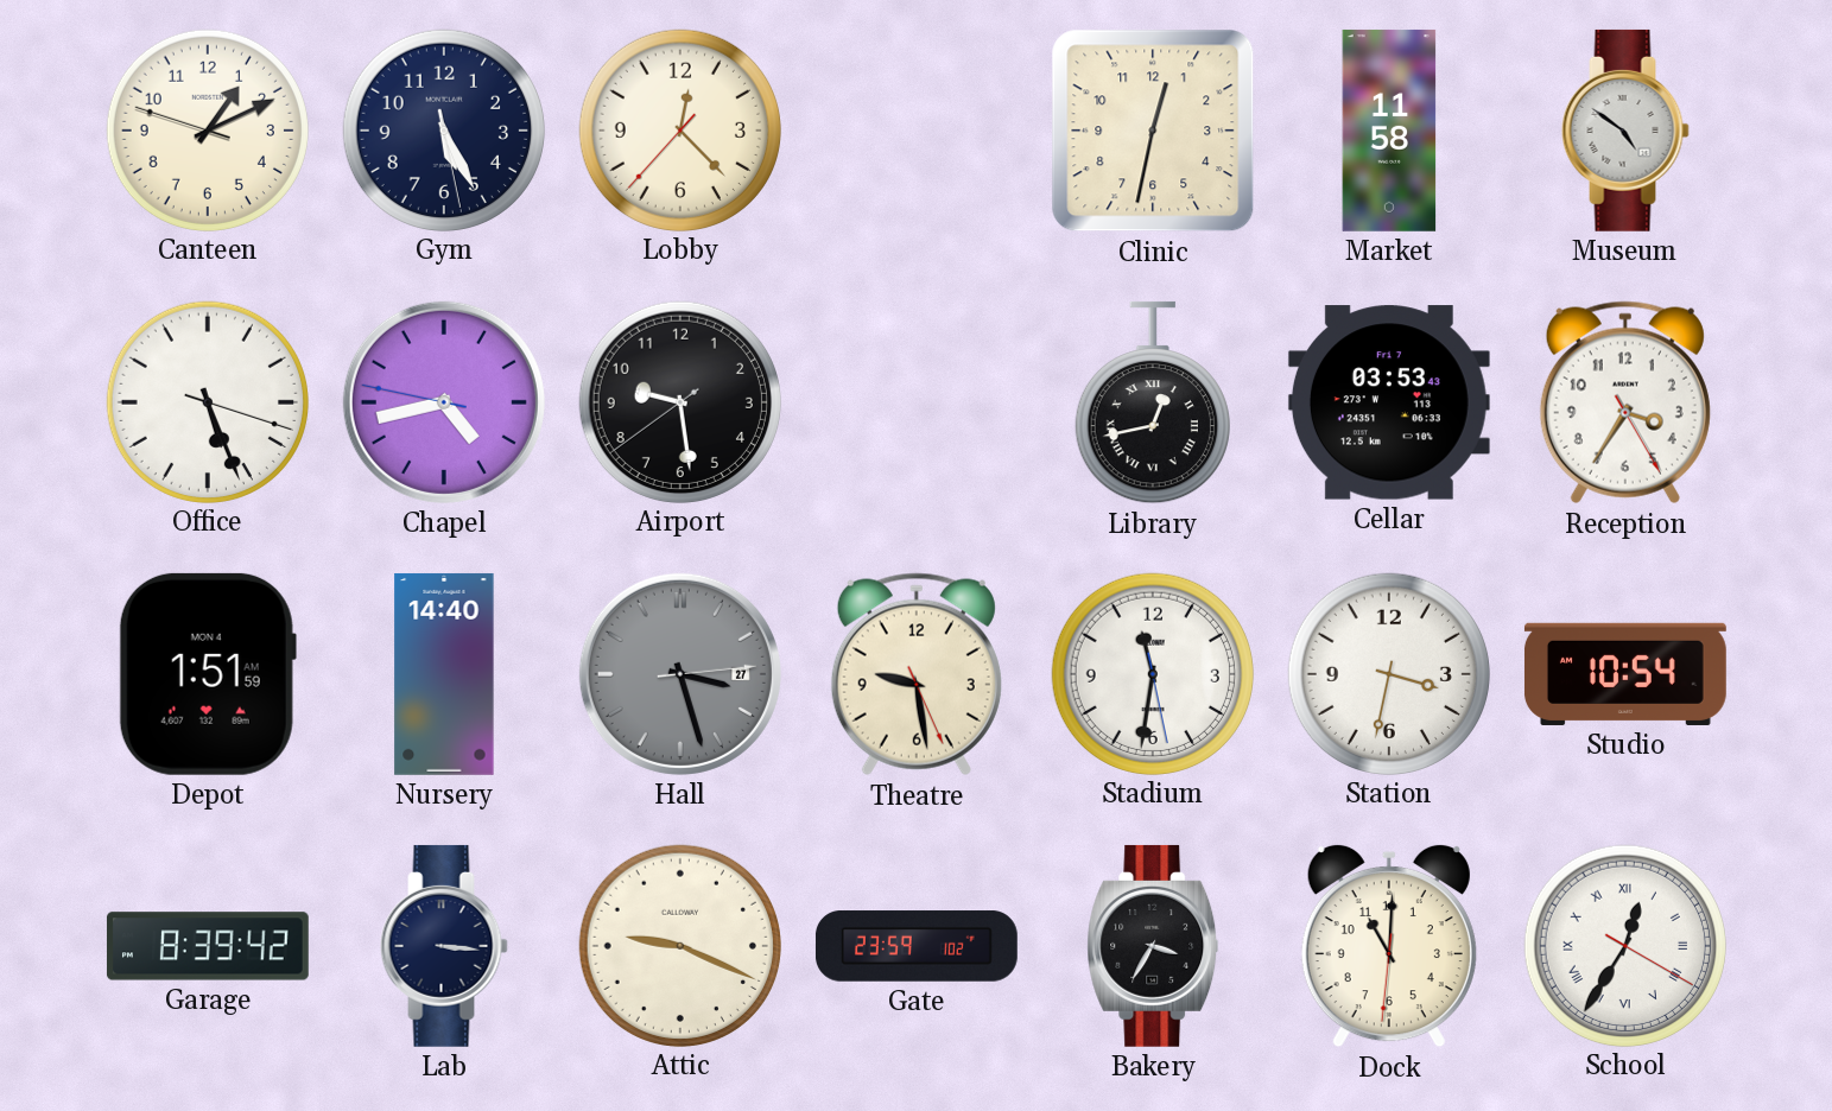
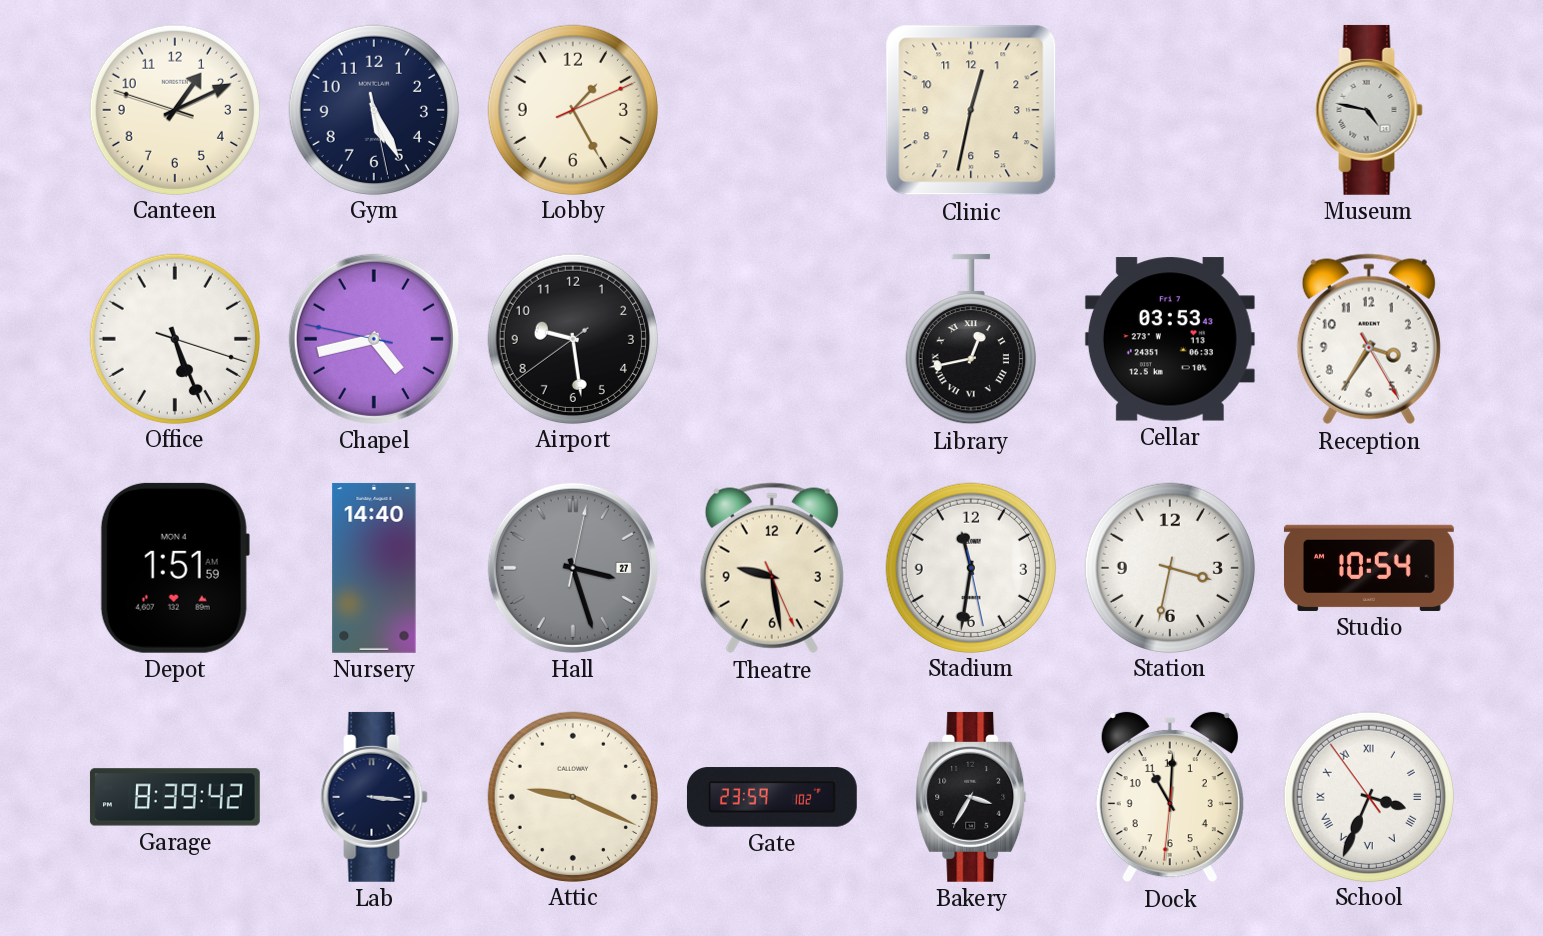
Lobby: 12:22 -> 1:25 (572, 109)
Market: 11:58 -> none (1389, 131)
Museum: 4:51 -> 4:47 (1369, 110)
Hall: 3:27:14 -> 3:27:02 (573, 568)
School: 12:35 -> 3:33 (1368, 796)
